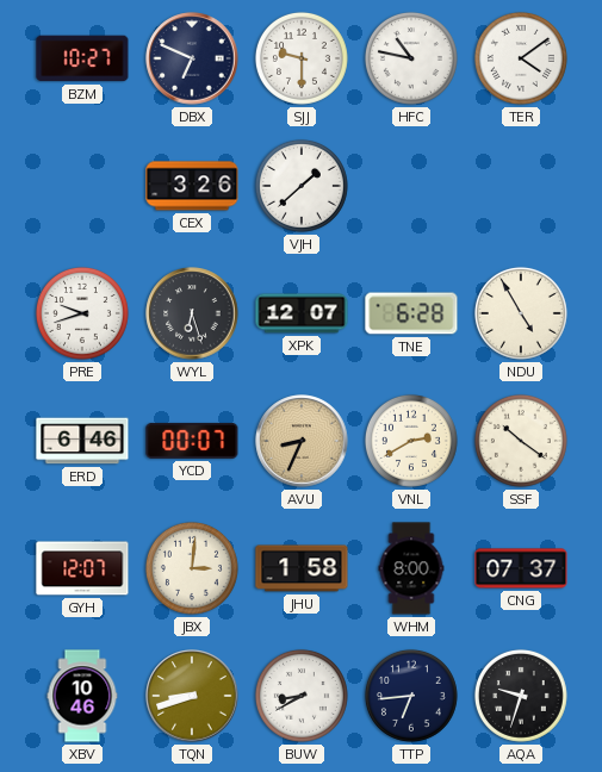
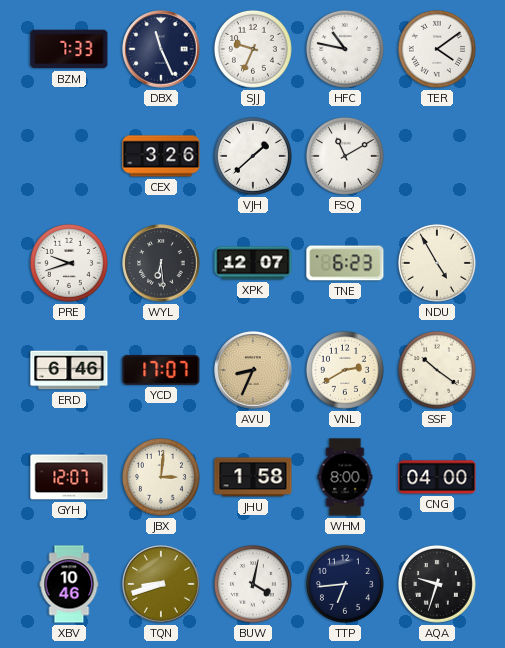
BZM: 10:27 -> 7:33 (69, 49)
DBX: 6:49 -> 11:26 (161, 49)
SJJ: 9:30 -> 9:34 (253, 49)
FSQ: none -> 11:10 (345, 156)
WYL: 6:27 -> 6:29 (161, 263)
TNE: 6:28 -> 6:23 (345, 263)
YCD: 00:07 -> 17:07 (161, 370)
CNG: 07:37 -> 04:00 (437, 477)
BUW: 8:40 -> 4:02 (253, 584)
